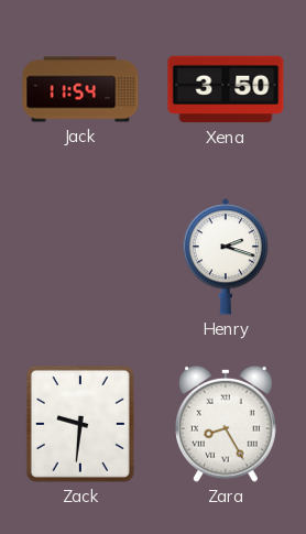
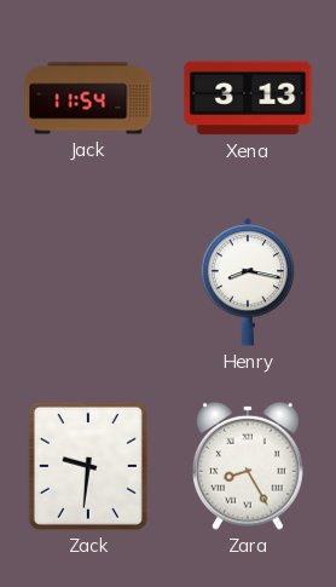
Xena: 3:50 -> 3:13 (248, 98)
Henry: 2:18 -> 8:17 (248, 282)
